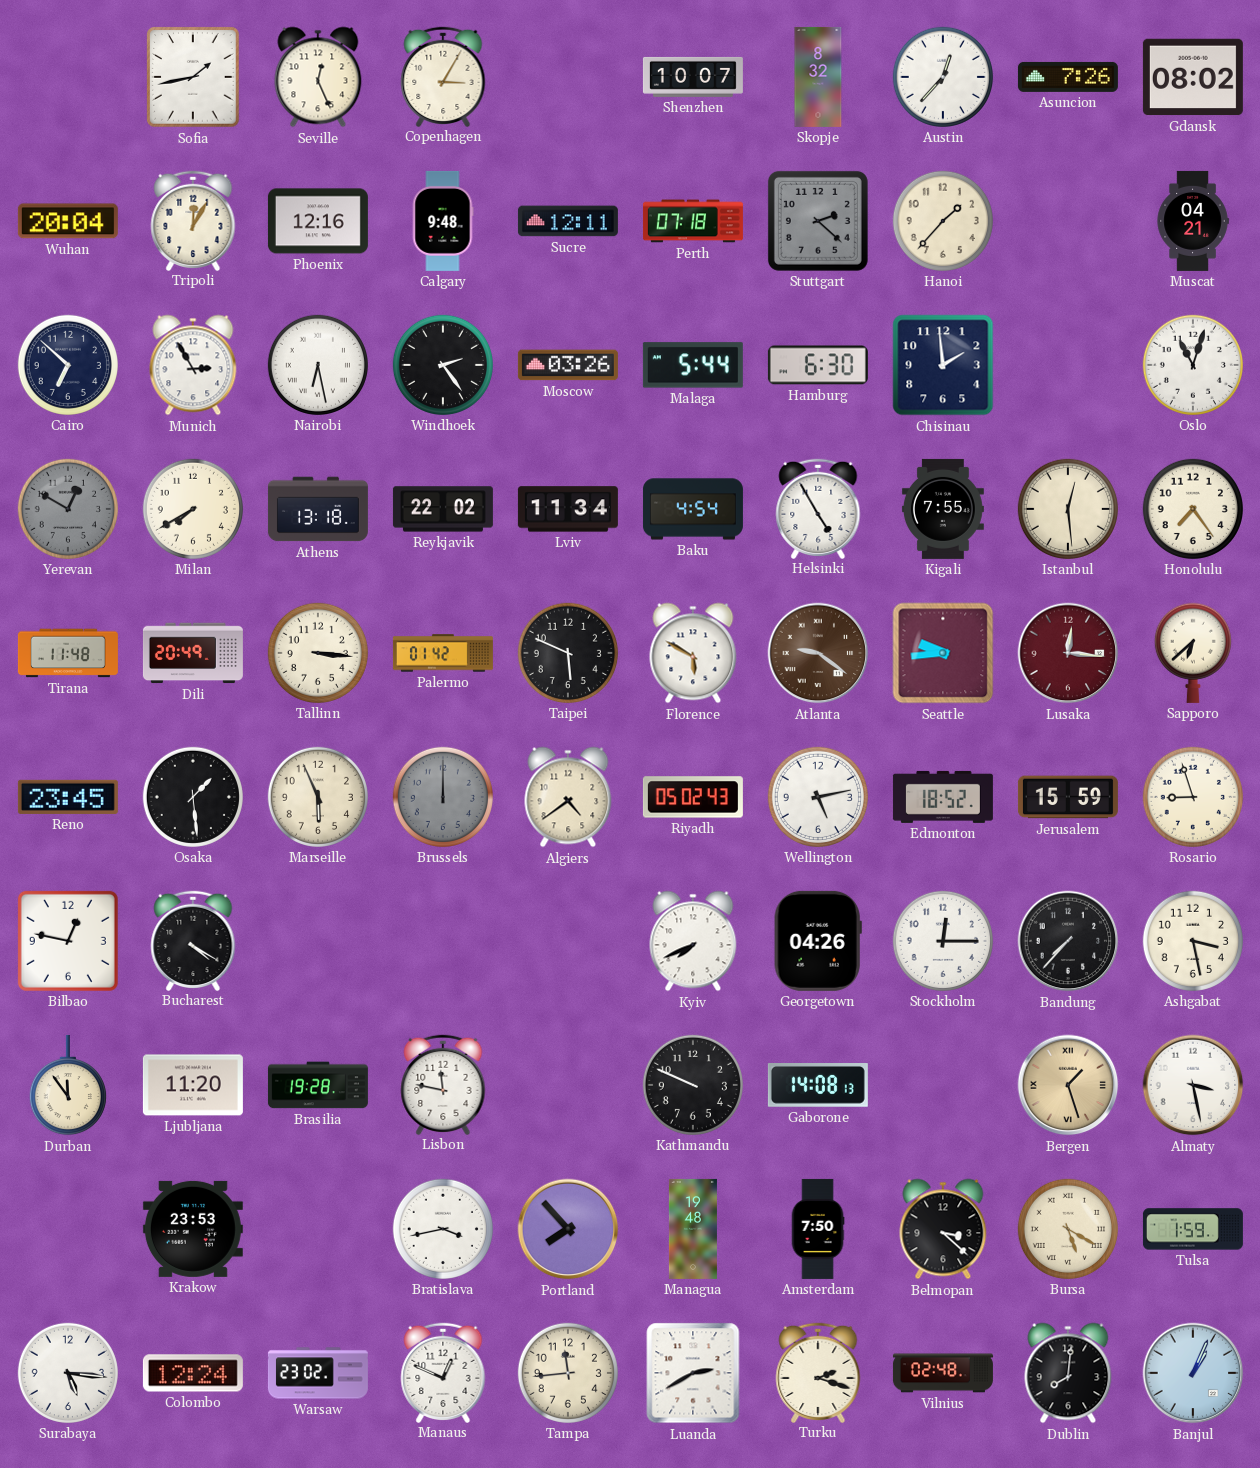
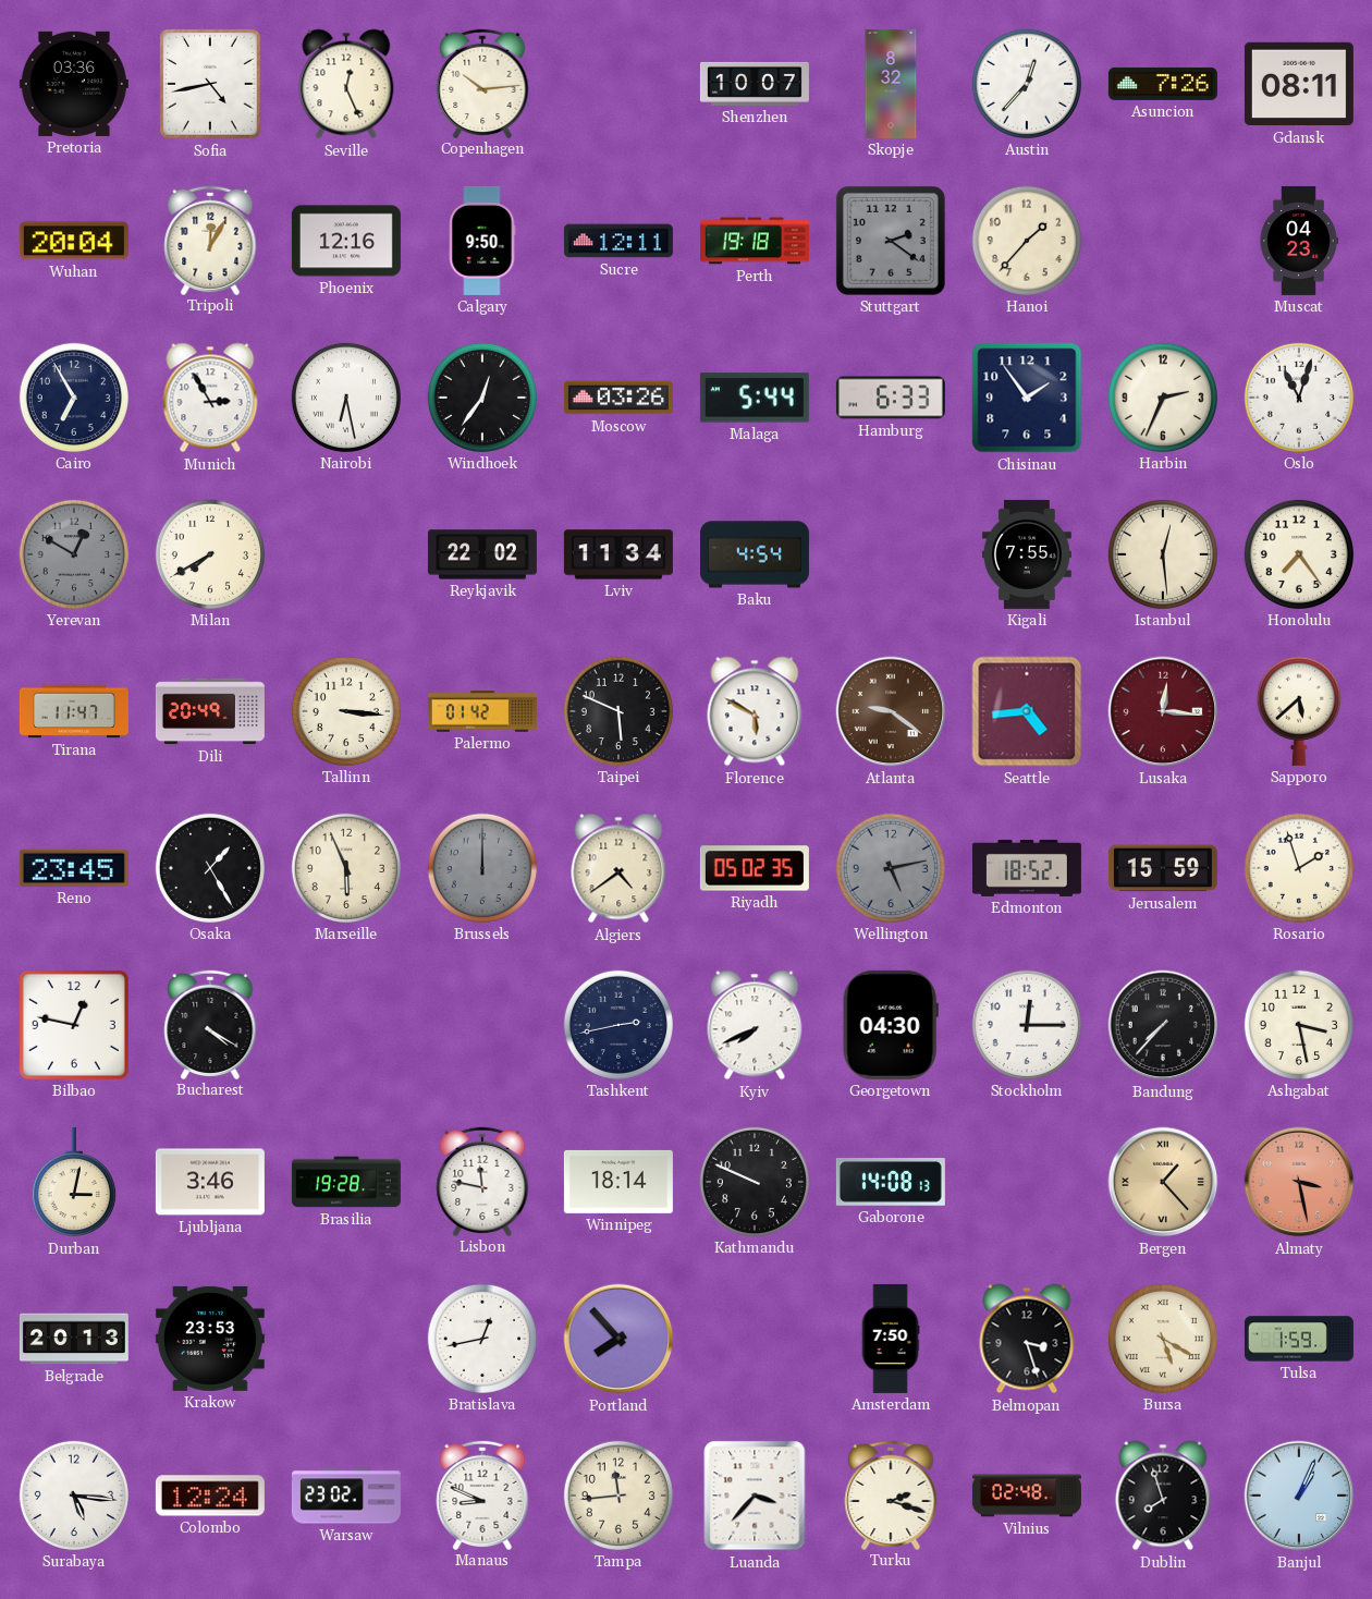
Pretoria: none -> 03:36 (74, 84)
Sofia: 1:43 -> 4:43 (210, 84)
Copenhagen: 3:05 -> 10:14 (482, 83)
Gdansk: 08:02 -> 08:11 (1299, 84)
Calgary: 9:48 -> 9:50 (482, 241)
Perth: 07:18 -> 19:18 (755, 241)
Stuttgart: 2:22 -> 2:21 (891, 241)
Muscat: 04:21 -> 04:23 (1299, 241)
Cairo: 6:52 -> 6:55 (74, 398)
Windhoek: 2:24 -> 12:36 (482, 398)
Hamburg: 6:30 -> 6:33 (891, 398)
Chisinau: 1:59 -> 1:54 (1027, 398)
Harbin: none -> 2:34 (1163, 398)
Athens: 13:18 -> none (318, 509)
Helsinki: 4:55 -> none (818, 508)
Tirana: 11:48 -> 11:47 (74, 711)
Seattle: 9:44 -> 4:44 (1027, 711)
Sapporo: 6:38 -> 5:38 (1299, 711)
Osaka: 1:29 -> 1:25 (210, 868)
Riyadh: 05:02:43 -> 05:02:35 (755, 868)
Wellington dial: white -> grey (891, 868)
Rosario: 8:57 -> 1:57 (1299, 868)
Tashkent: none -> 2:43 (618, 1025)
Georgetown: 04:26 -> 04:30 (891, 1025)
Durban: 11:54 -> 3:02 (74, 1182)
Ljubljana: 11:20 -> 3:46 (210, 1182)
Winnipeg: none -> 18:14 (618, 1182)
Bergen: 1:27 -> 1:23 (1163, 1182)
Almaty dial: white -> salmon (1299, 1182)
Belgrade: none -> 20:13 (74, 1339)
Bratislava: 3:43 -> 12:43 (482, 1339)
Managua: 19:48 -> none (693, 1229)
Belmopan: 3:22 -> 3:27 (1027, 1339)
Manaus: 12:49 -> 8:49 (482, 1494)
Luanda: 2:40 -> 3:37 (755, 1496)
Dublin: 8:01 -> 7:57 (1163, 1496)
